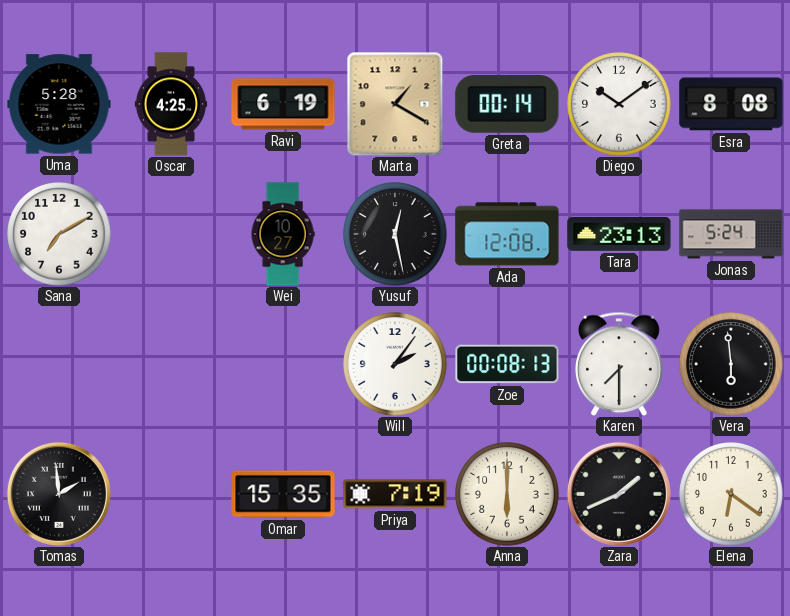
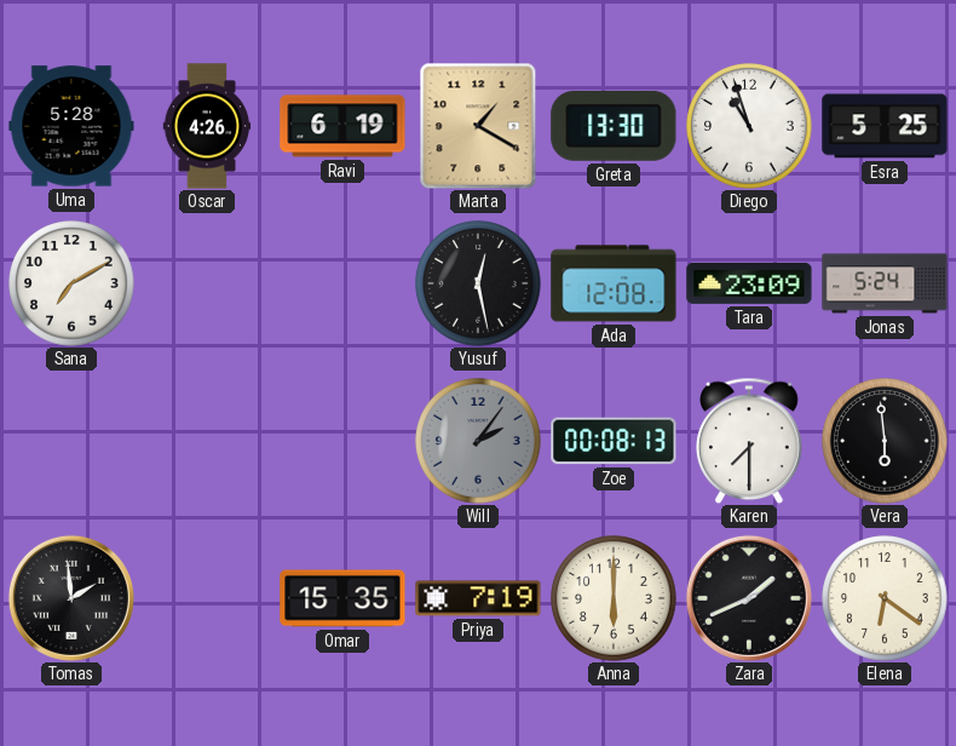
Oscar: 4:25 -> 4:26 (207, 126)
Greta: 00:14 -> 13:30 (614, 126)
Diego: 10:09 -> 10:57 (749, 126)
Esra: 8:08 -> 5:25 (885, 126)
Wei: 10:27 -> none (283, 234)
Tara: 23:13 -> 23:09 (749, 283)
Will dial: white -> grey (478, 441)
